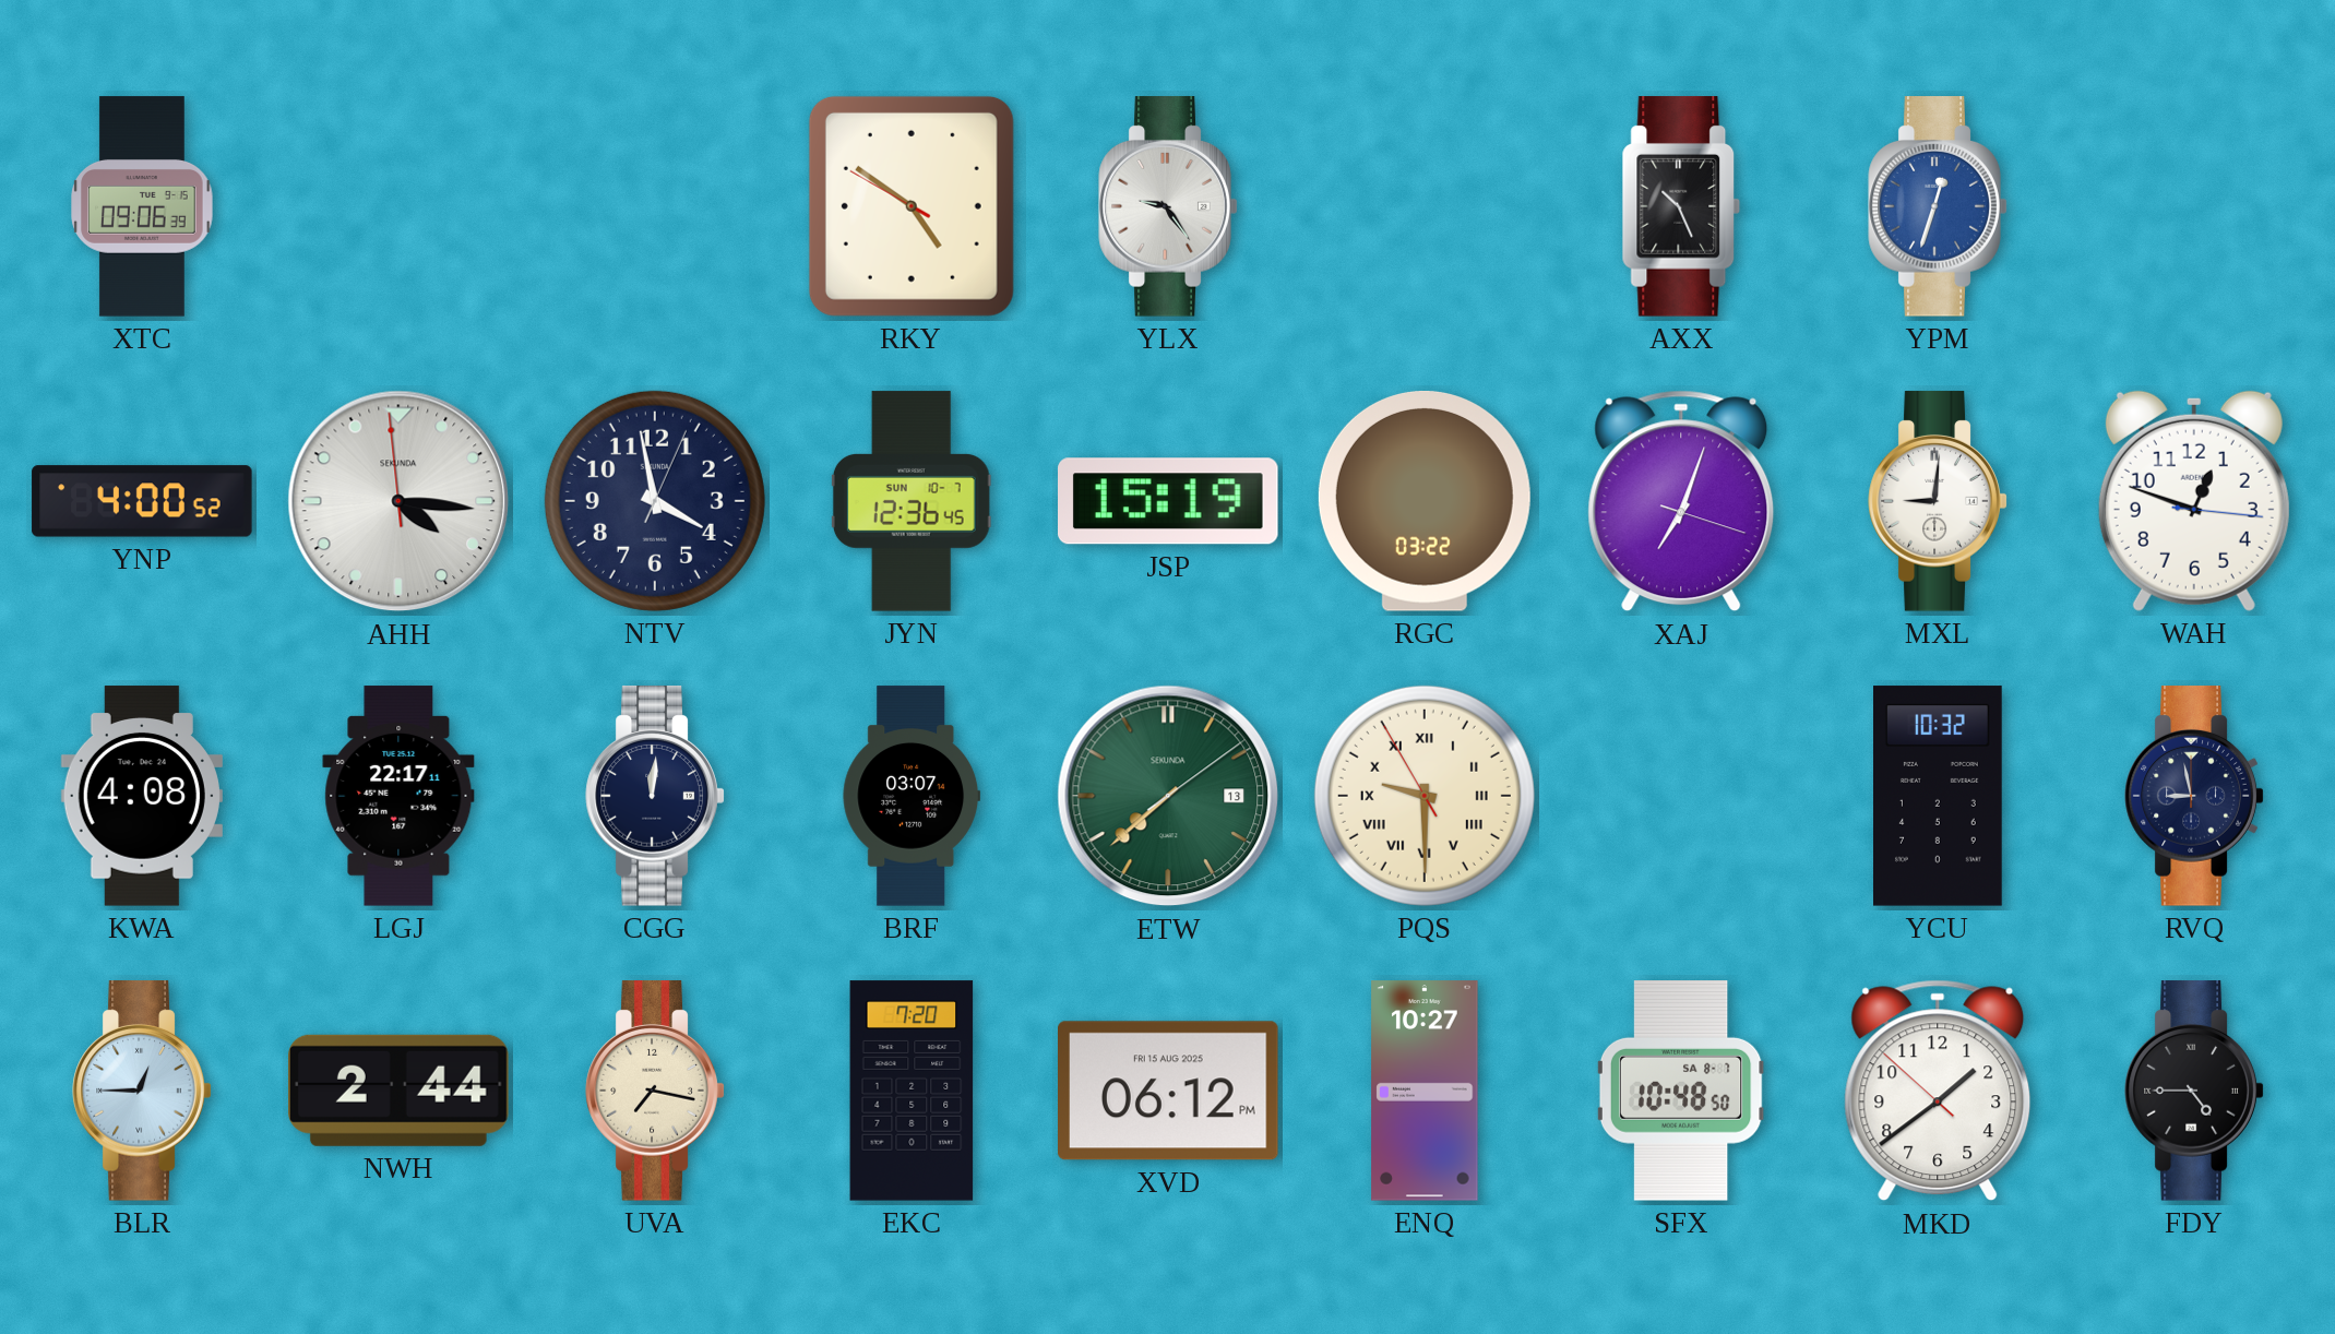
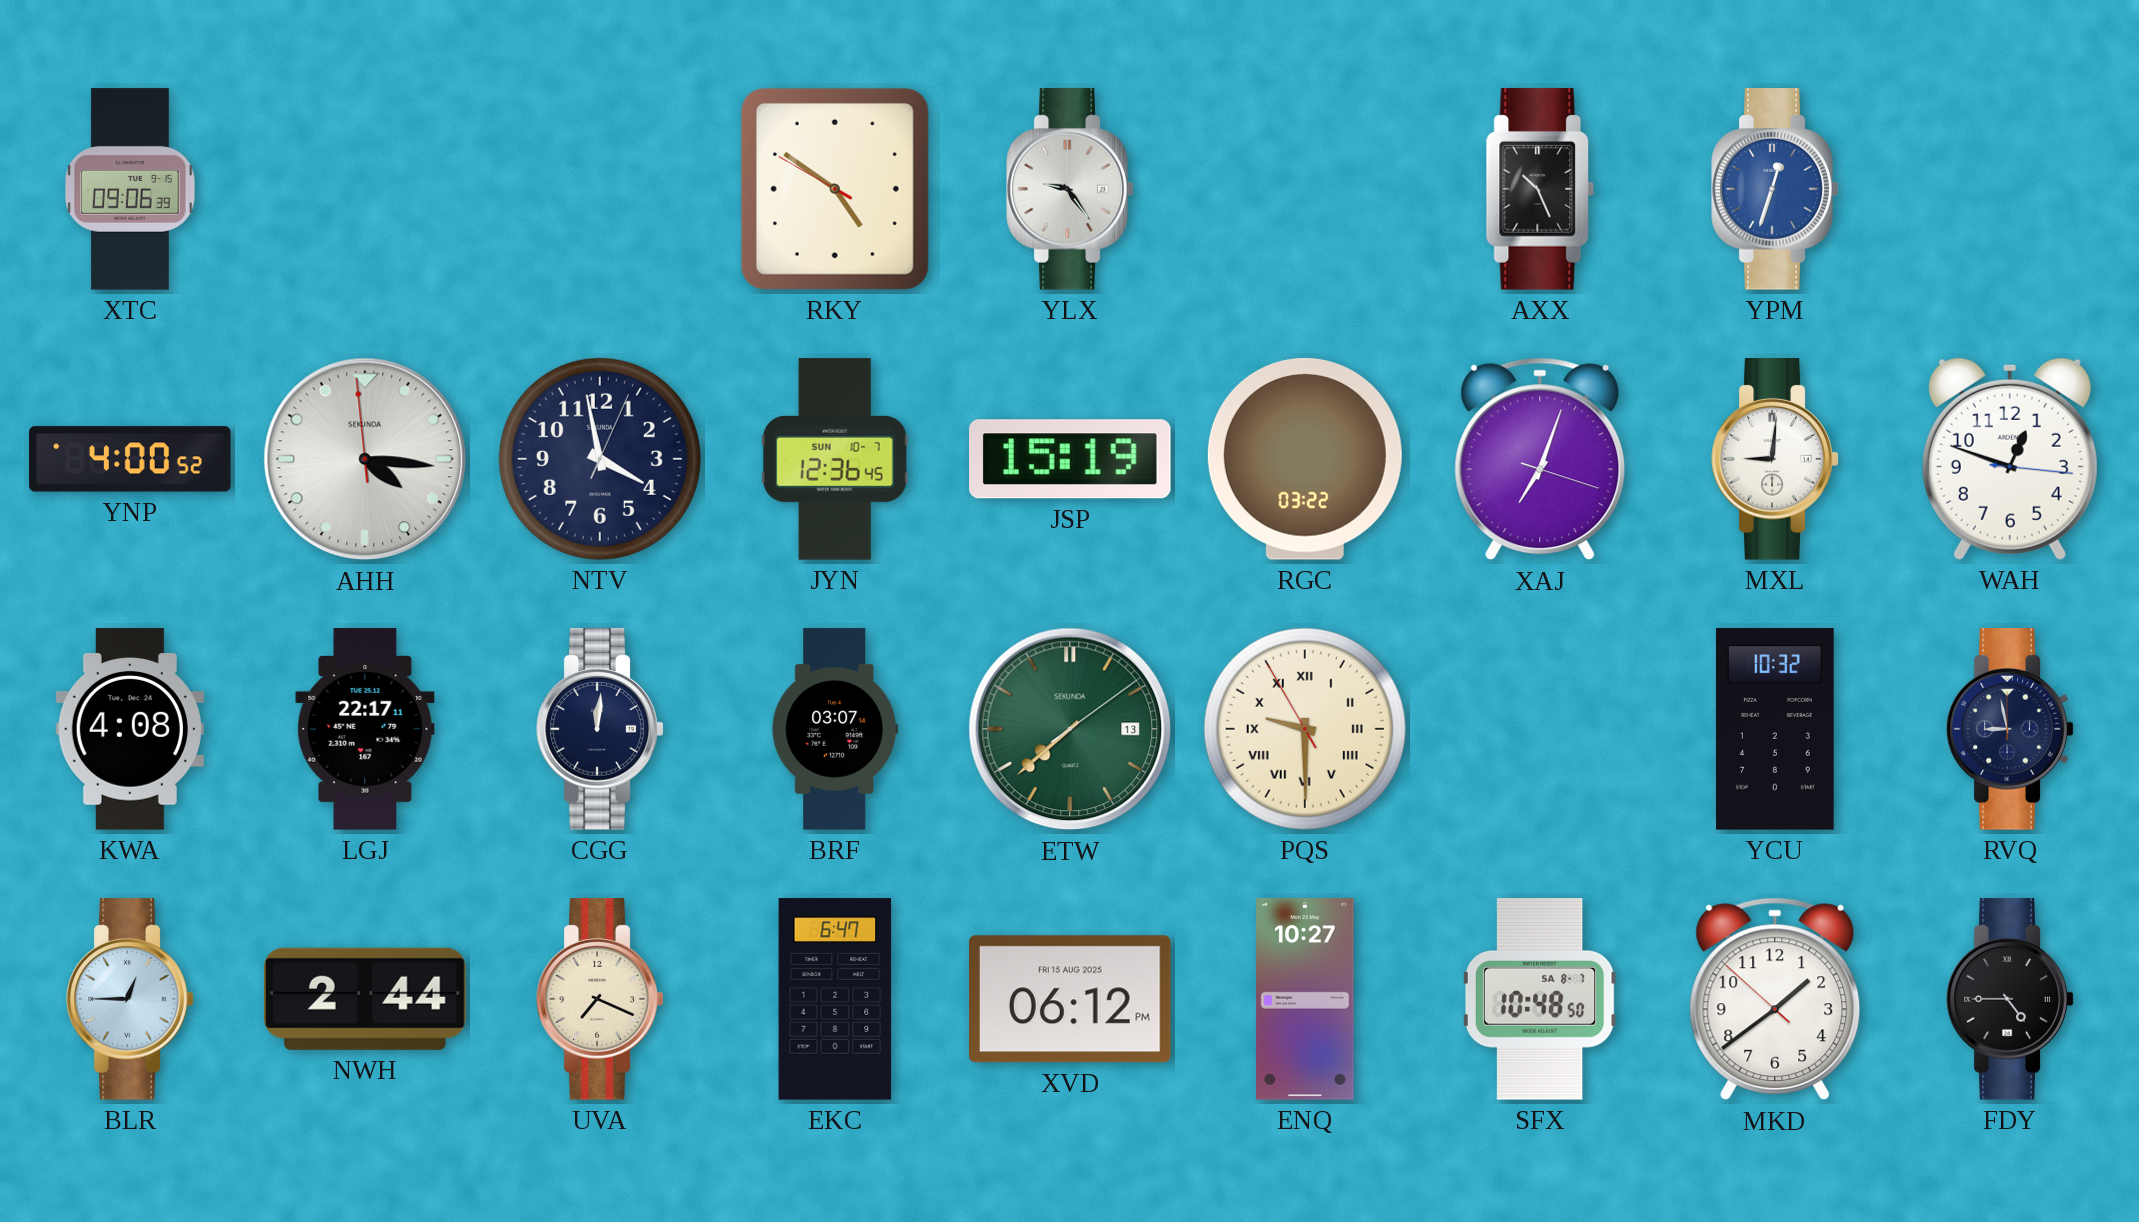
UVA: 7:17 -> 7:19 (600, 999)
EKC: 7:20 -> 6:47 (835, 999)
